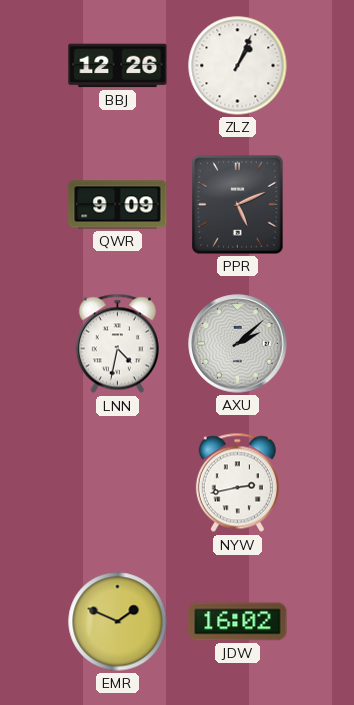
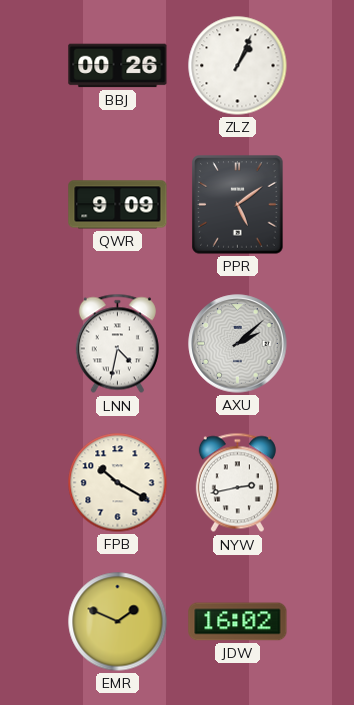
BBJ: 12:26 -> 00:26 (118, 66)
PPR: 5:11 -> 5:09 (238, 205)
FPB: none -> 10:20 (118, 483)
